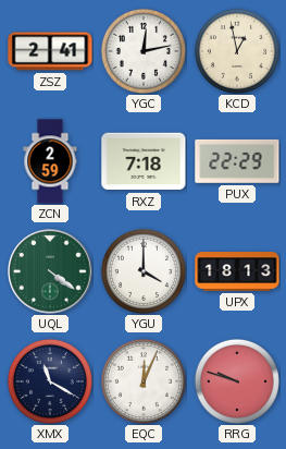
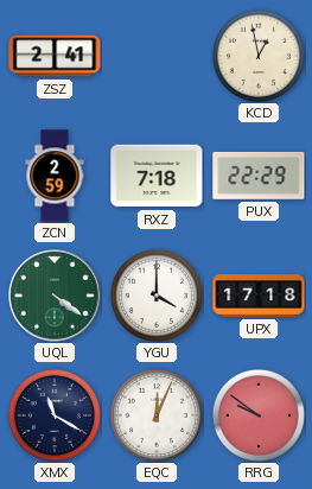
YGC: 12:13 -> none (144, 51)
UPX: 18:13 -> 17:18 (259, 297)
RRG: 9:48 -> 9:51 (259, 415)
